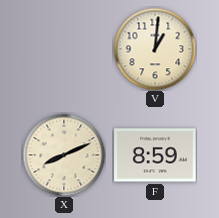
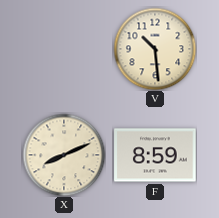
V: 1:01 -> 10:29 (155, 49)
